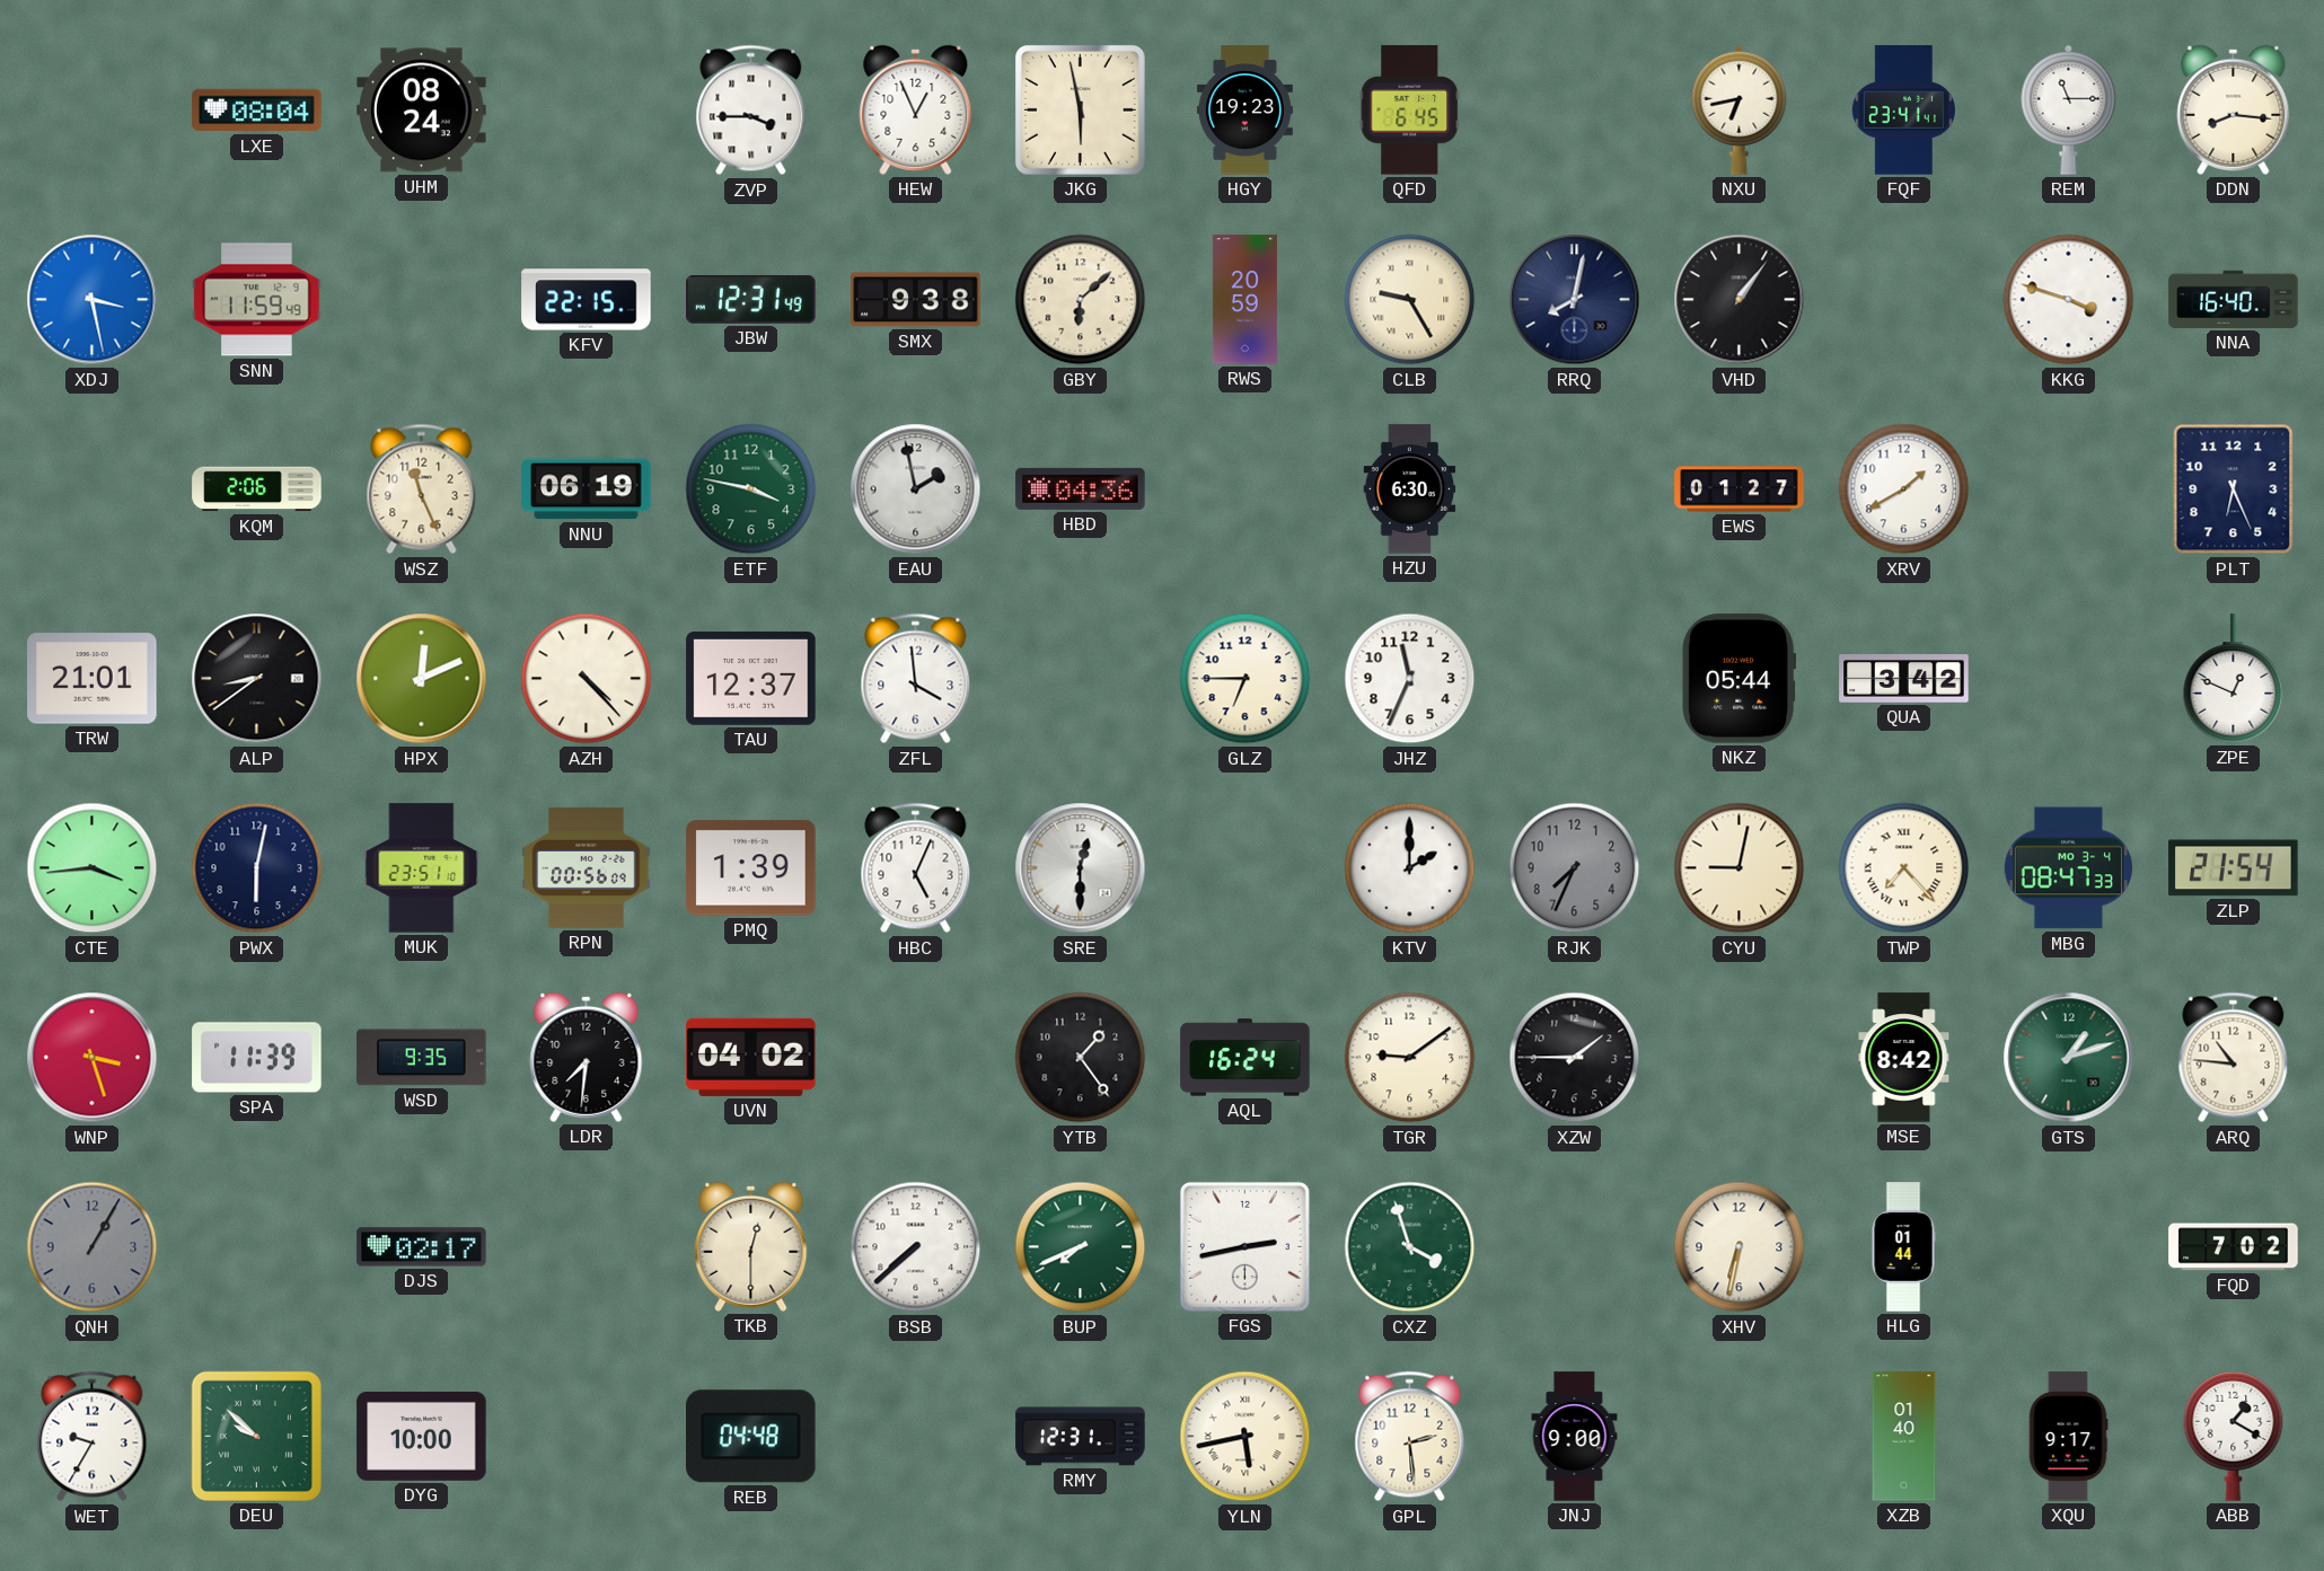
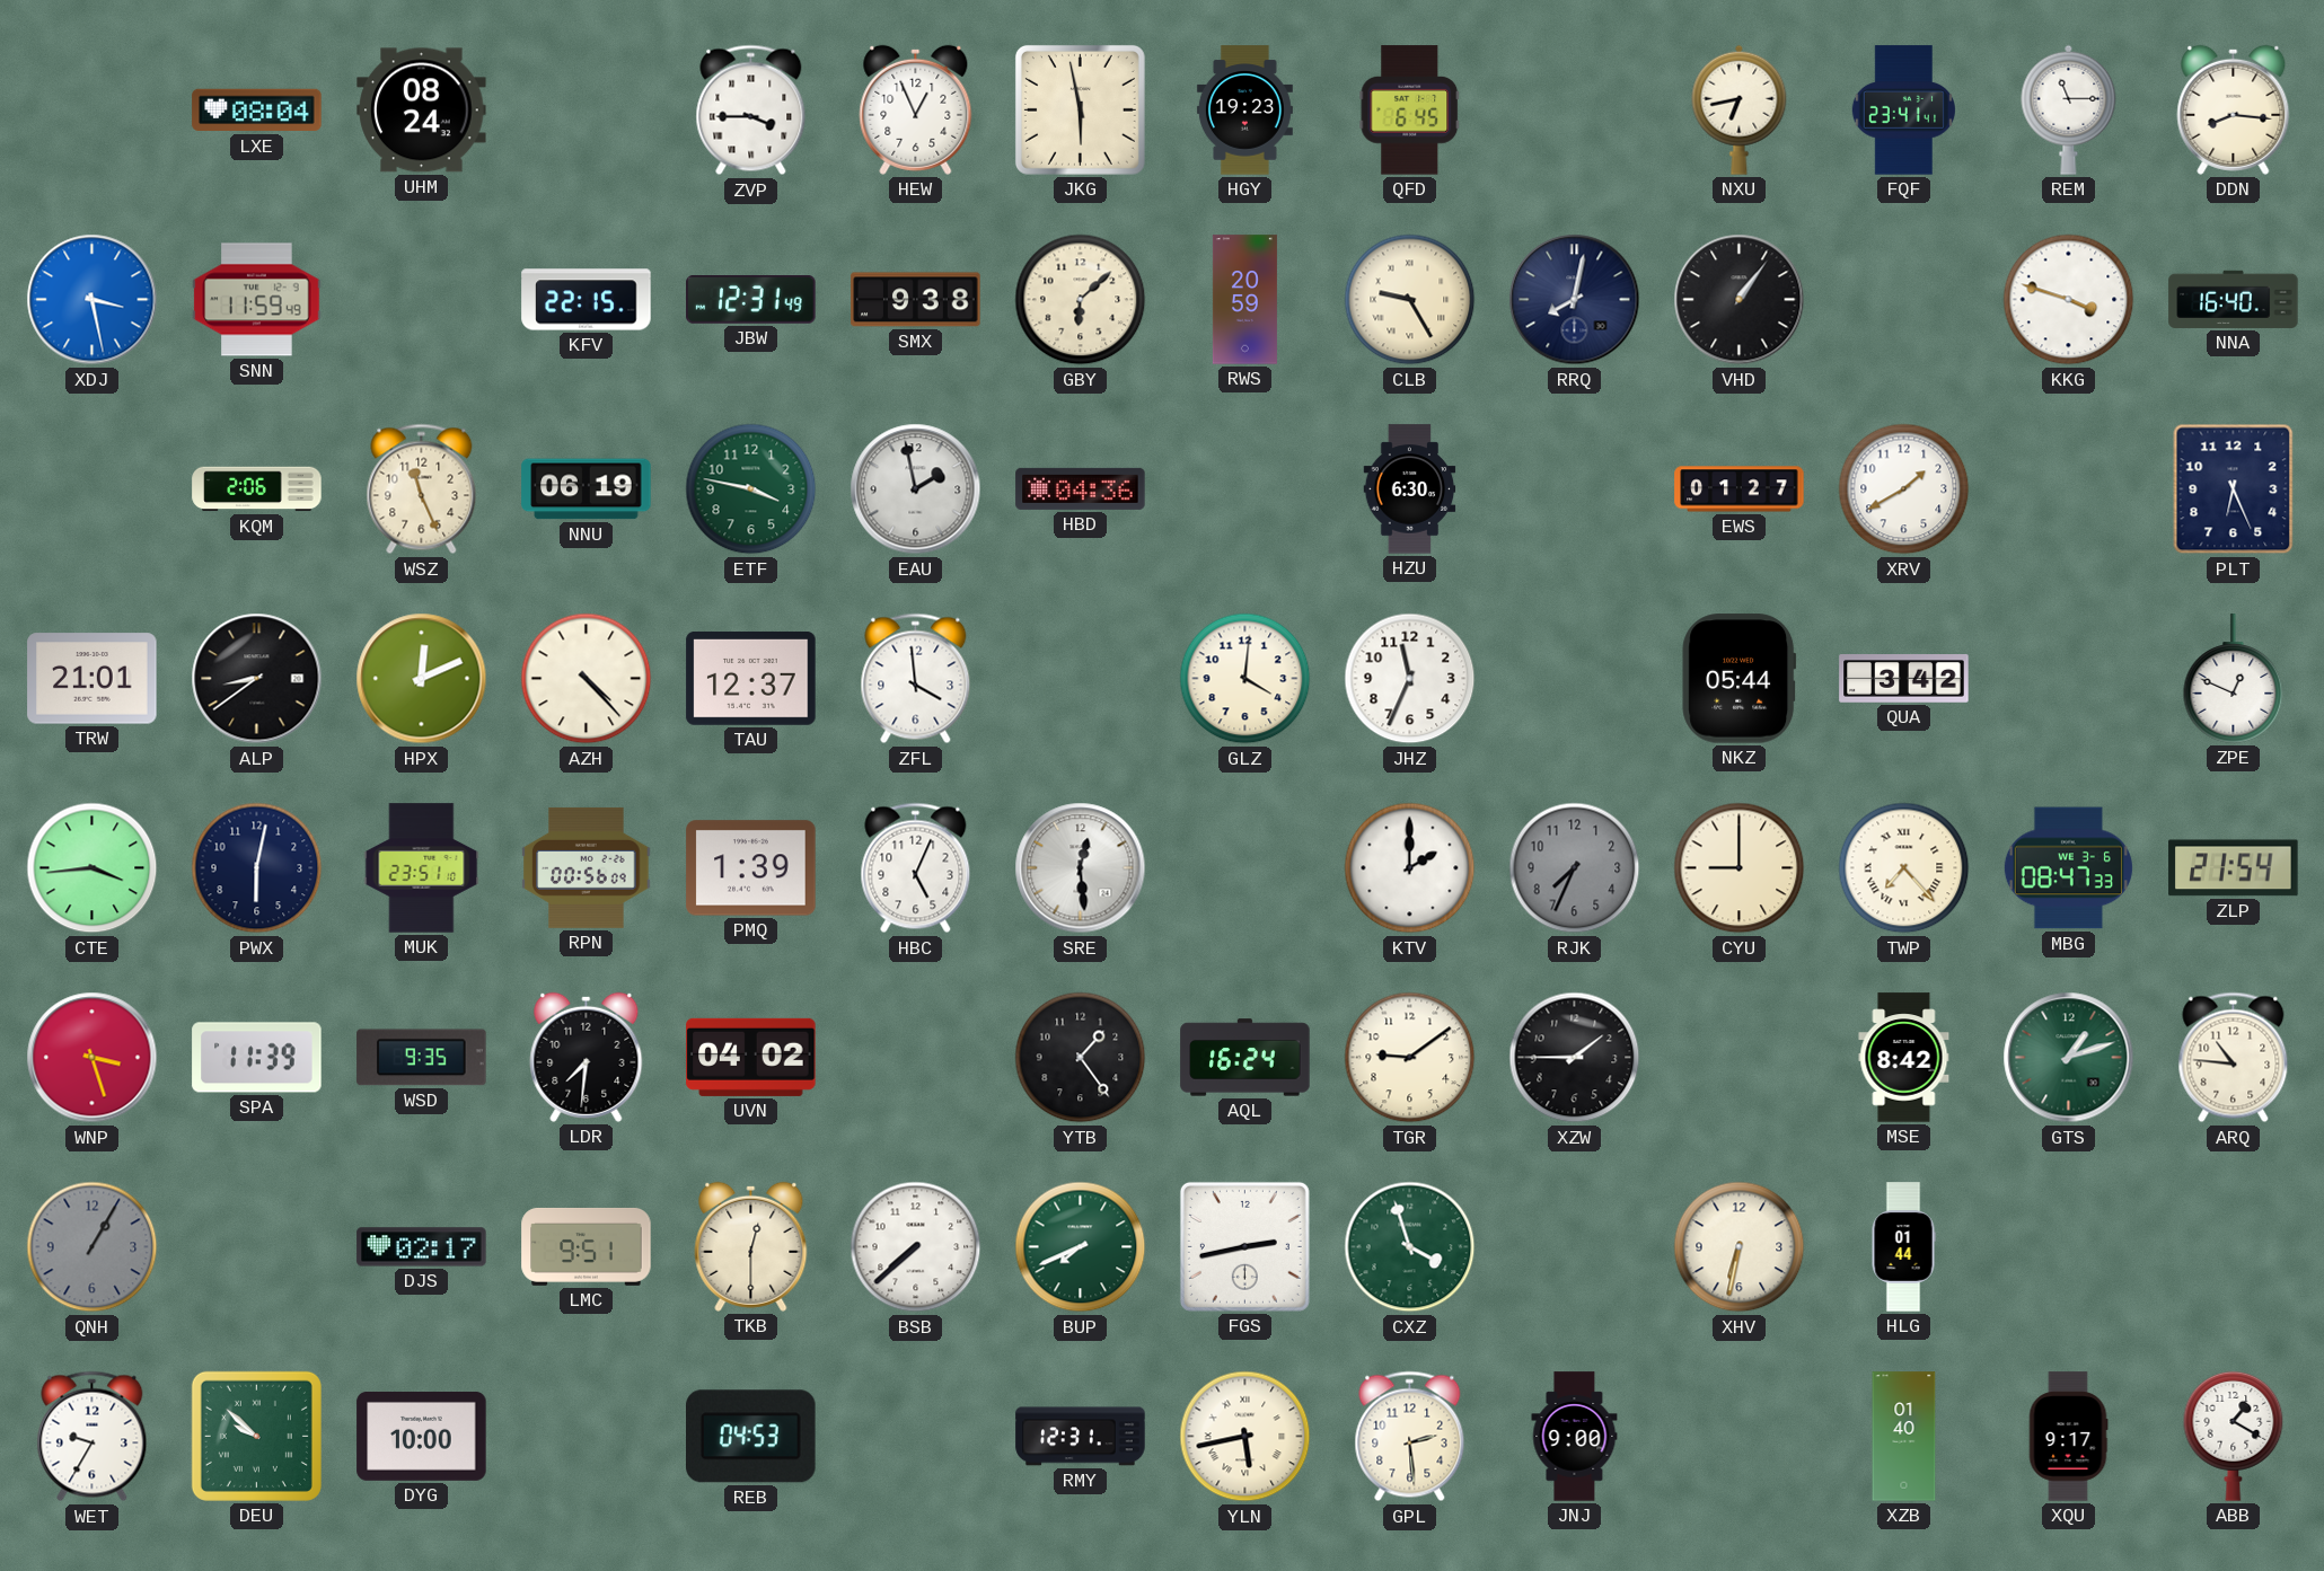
GLZ: 6:45 -> 4:01 (1245, 679)
SRE: 12:30 -> 12:29 (1081, 868)
CYU: 9:02 -> 9:00 (1740, 868)
MBG date: MO 3-4 -> WE 3-6 (2068, 868)
LMC: none -> 9:51 (587, 1246)
FQD: 7:02 -> none (2234, 1247)
REB: 04:48 -> 04:53 (751, 1437)
